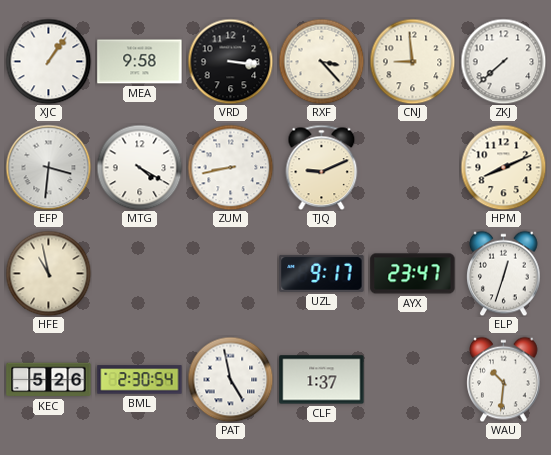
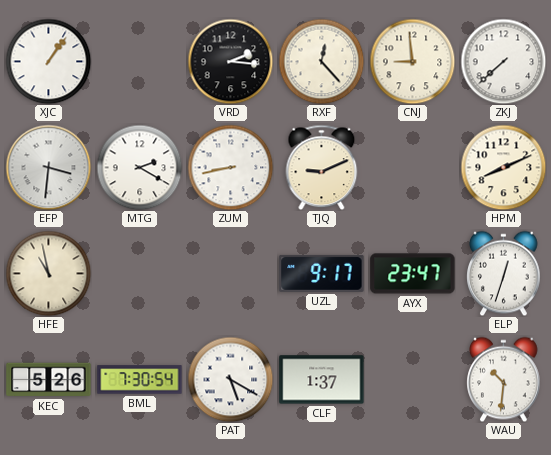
MEA: 9:58 -> none (140, 62)
VRD: 3:16 -> 2:16 (230, 61)
RXF: 3:23 -> 12:23 (321, 61)
MTG: 4:20 -> 2:20 (139, 167)
BML: 2:30 -> 7:30 (140, 380)
PAT: 4:58 -> 5:20 (230, 379)
